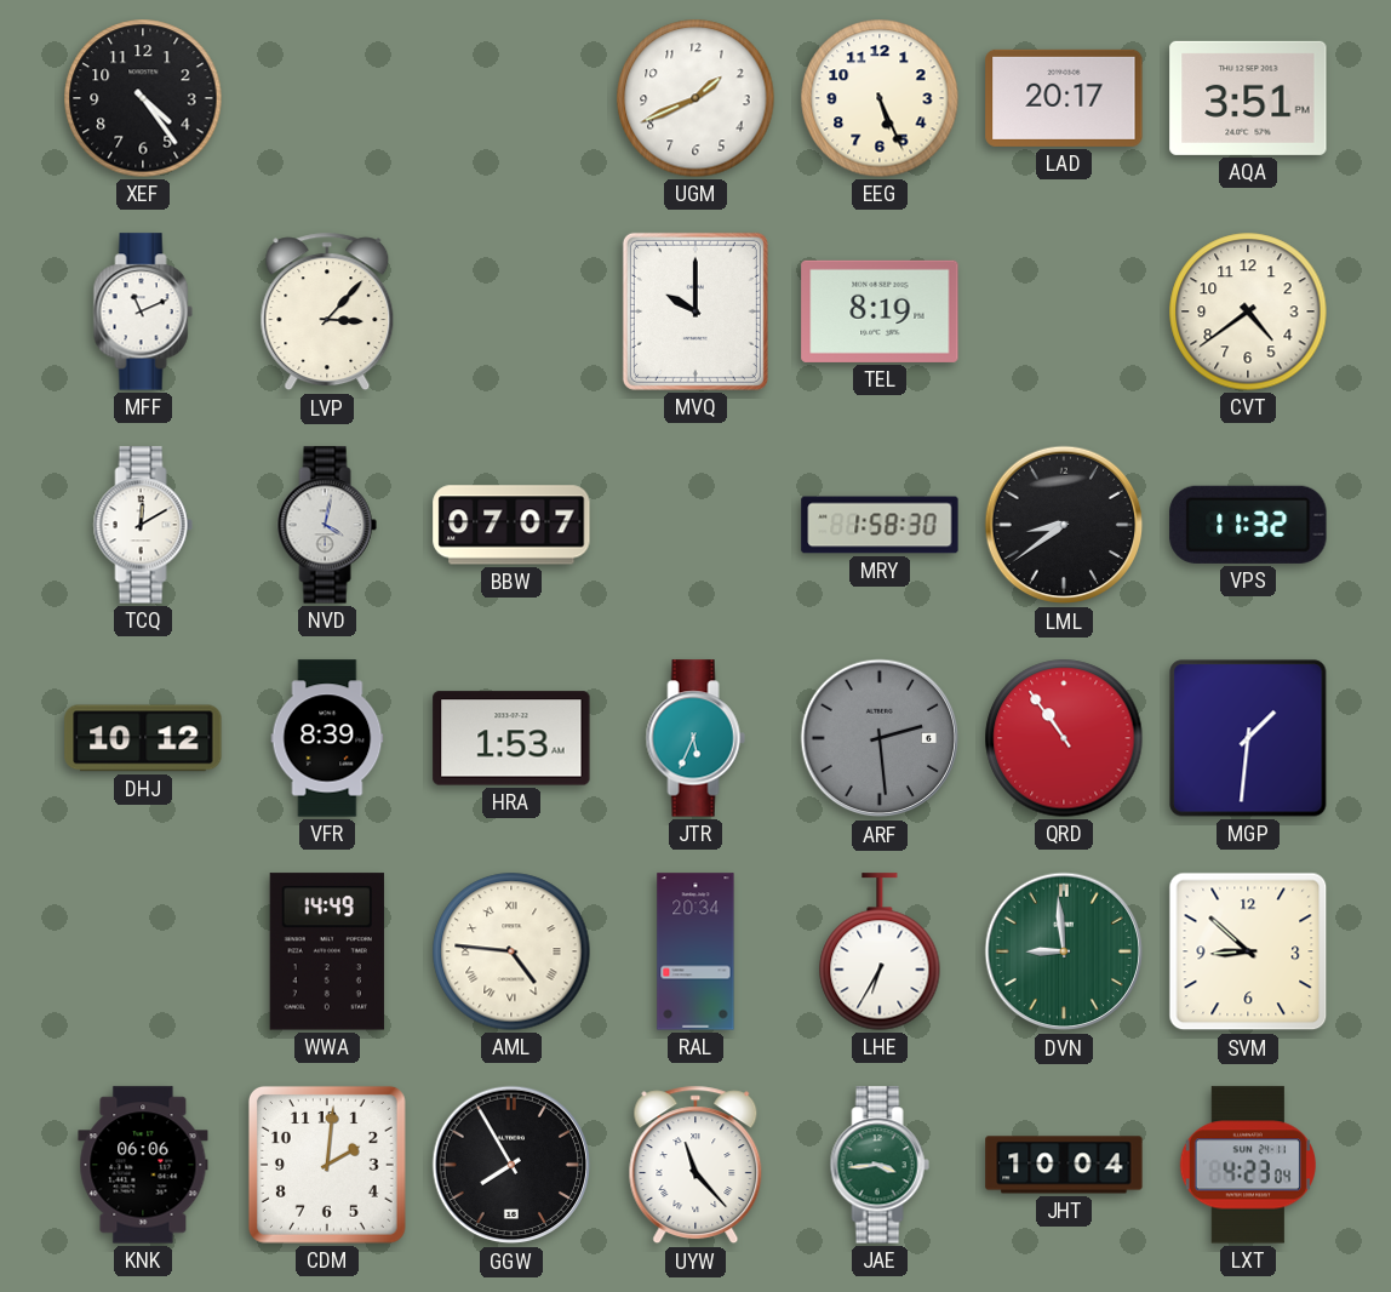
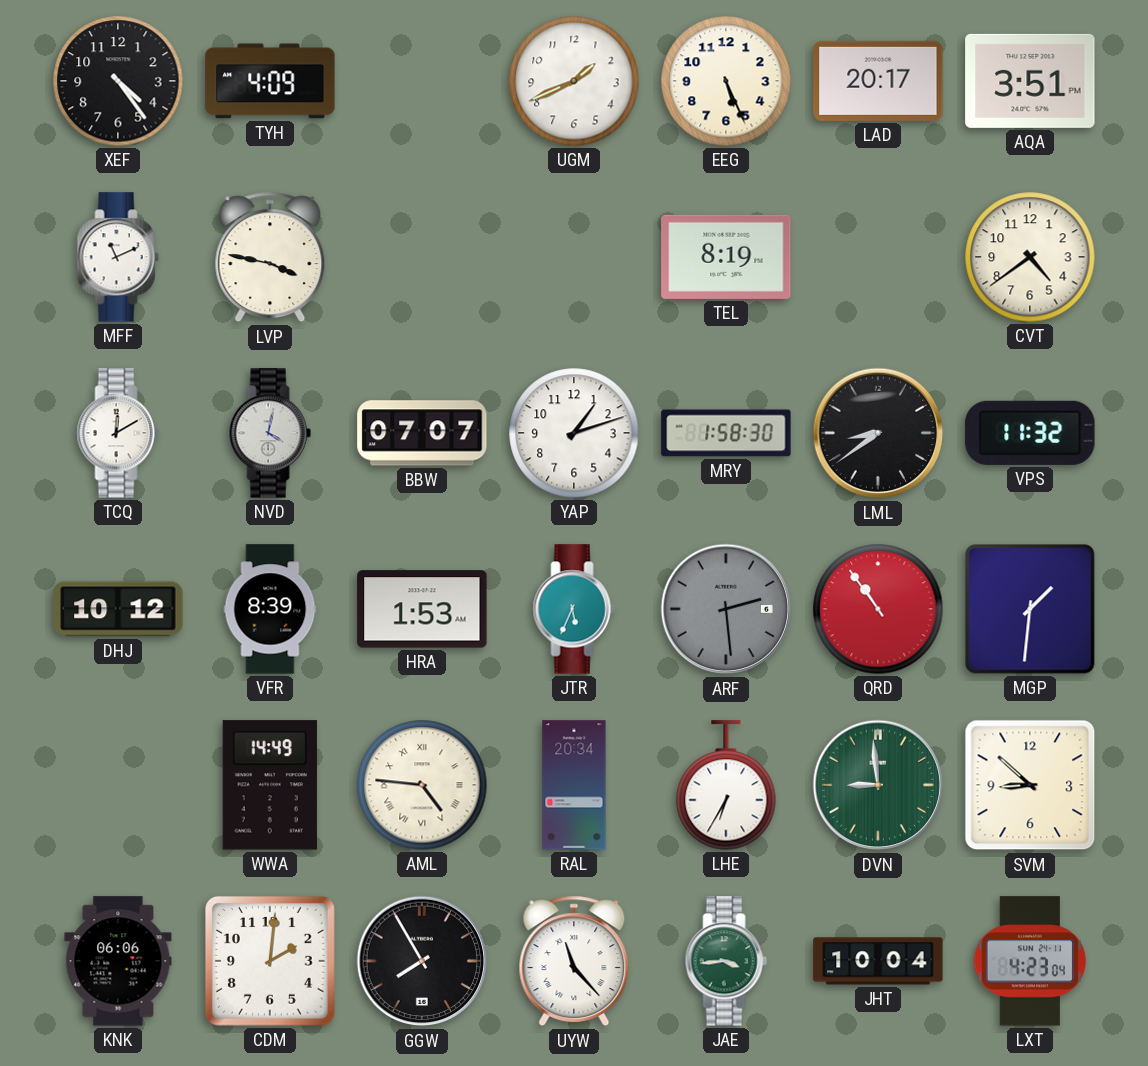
TYH: none -> 4:09 (270, 81)
LVP: 3:07 -> 3:47 (270, 257)
MVQ: 10:00 -> none (695, 311)
YAP: none -> 1:12 (574, 433)
